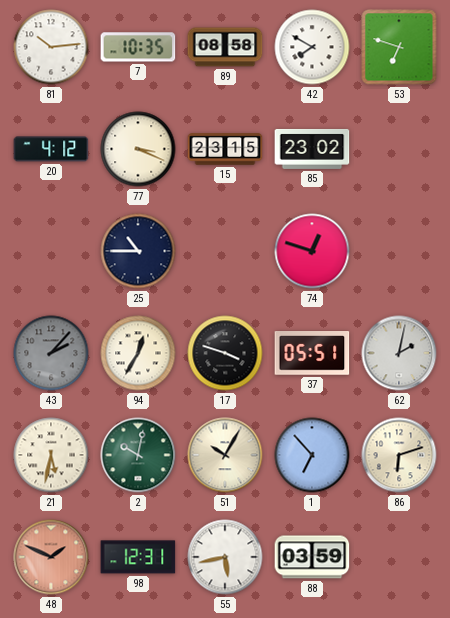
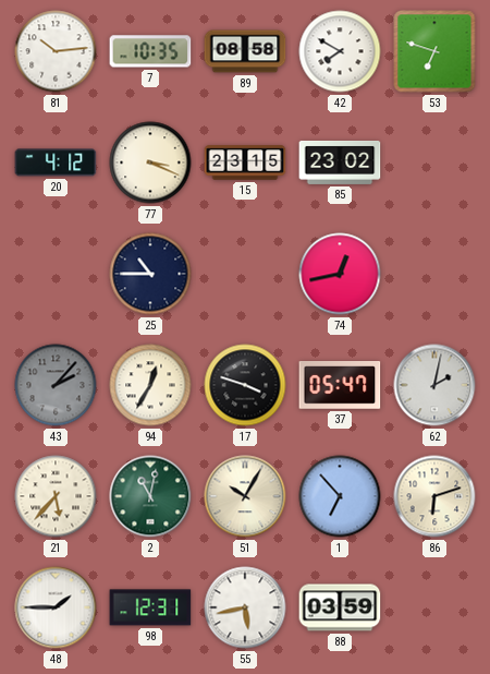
74: 12:48 -> 12:43 (340, 274)
37: 05:51 -> 05:47 (340, 386)
21: 5:32 -> 5:37 (56, 496)
2: 10:02 -> 11:02 (150, 496)
48: 1:49 -> 1:45 (56, 607)
48 dial: salmon -> white (56, 607)
